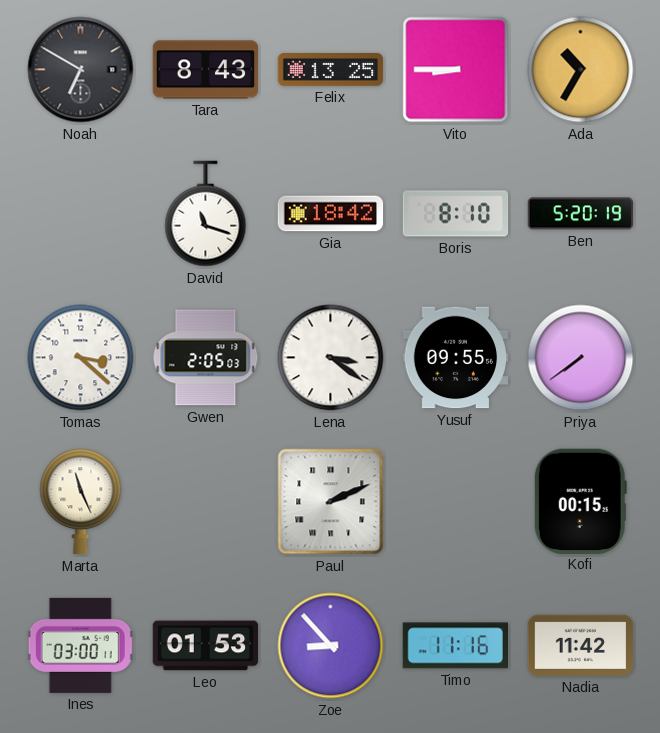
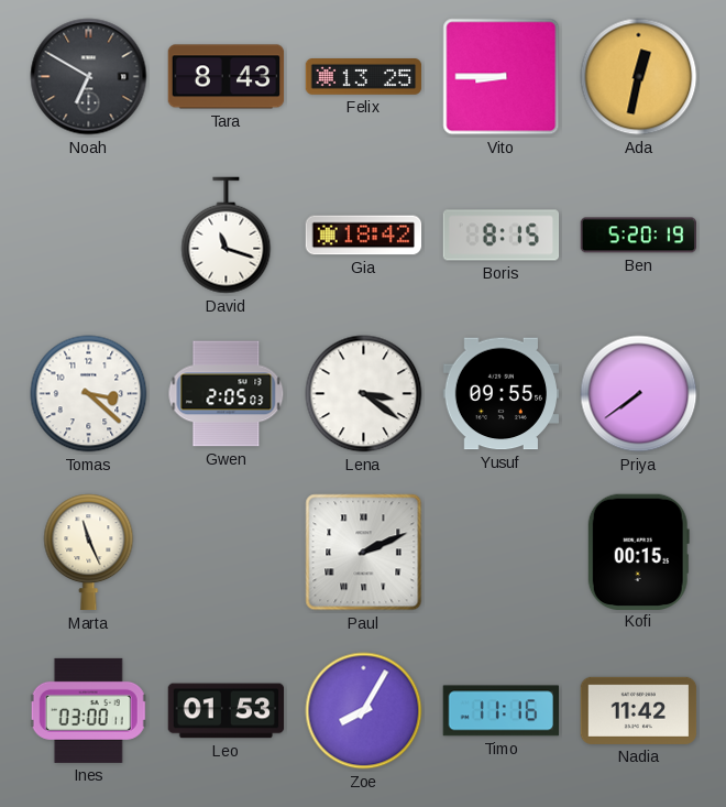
Ada: 10:35 -> 12:32 (639, 77)
Boris: 8:10 -> 8:15 (502, 236)
Zoe: 8:53 -> 8:05 (364, 711)
